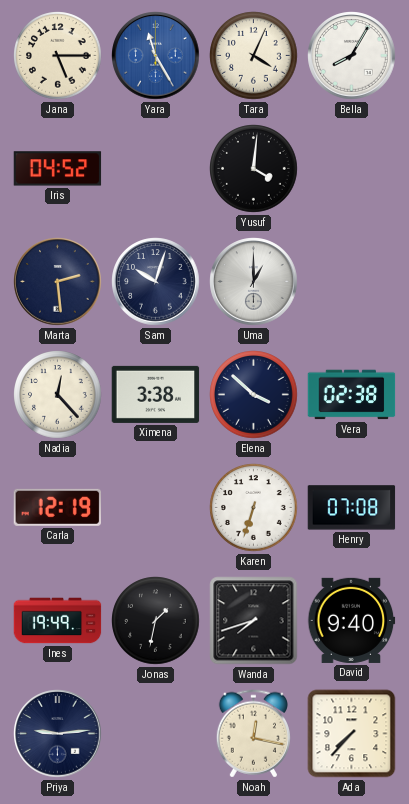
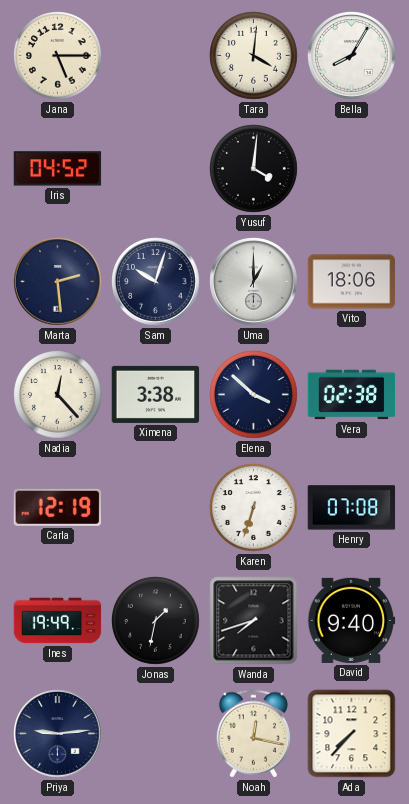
Yara: 11:25 -> none (156, 56)
Tara: 4:04 -> 4:01 (254, 56)
Vito: none -> 18:06 (352, 282)
